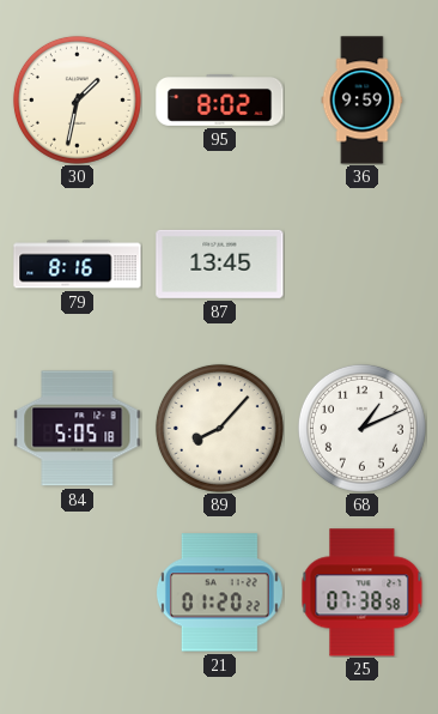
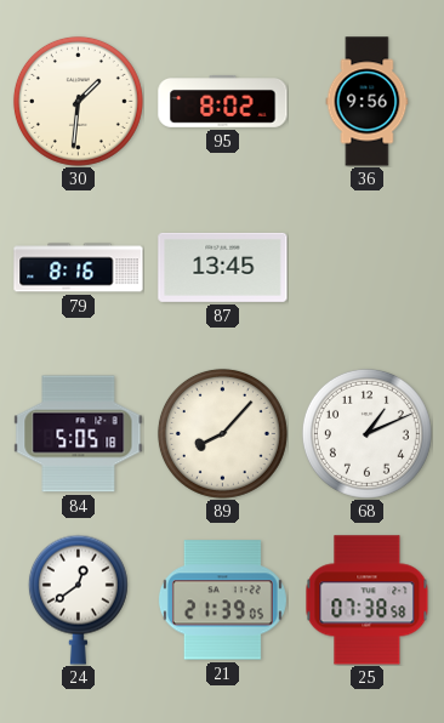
30: 1:32 -> 1:31 (78, 101)
36: 9:59 -> 9:56 (368, 102)
24: none -> 12:39 (78, 599)
21: 01:20 -> 21:39 (222, 600)
